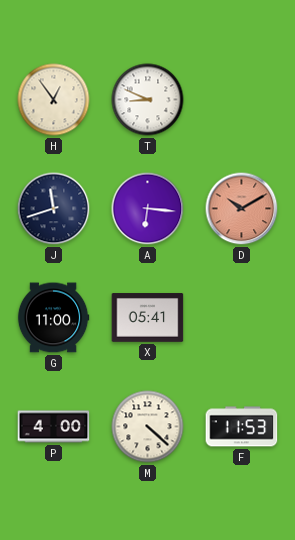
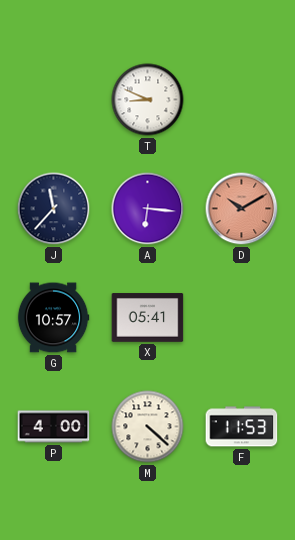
H: 12:54 -> none (54, 100)
J: 11:42 -> 11:37 (54, 209)
G: 11:00 -> 10:57 (53, 318)
